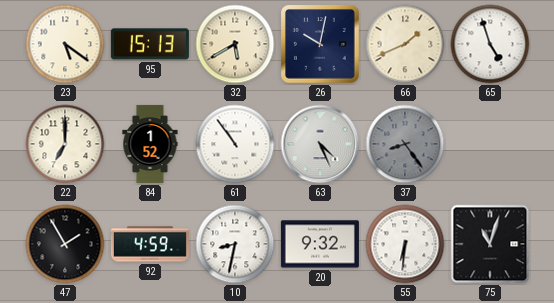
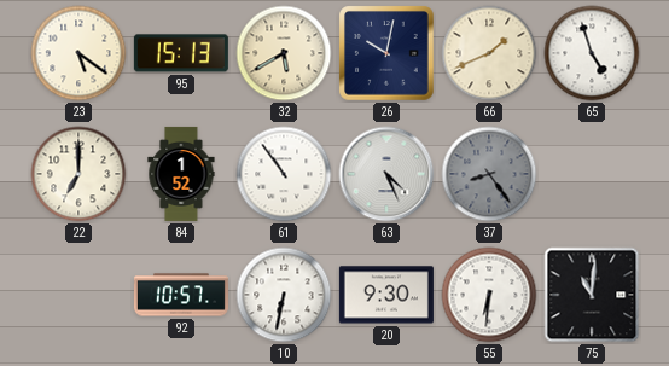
47: 1:55 -> none (65, 244)
92: 4:59 -> 10:57 (181, 295)
10: 8:32 -> 6:32 (284, 295)
20: 9:32 -> 9:30 (386, 295)
75: 11:03 -> 11:01 (592, 295)
